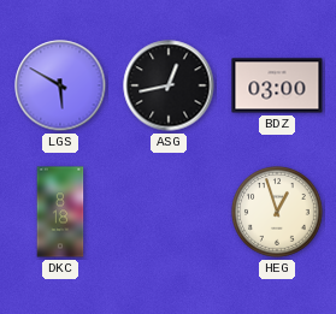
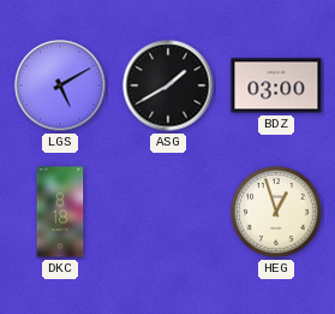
LGS: 5:50 -> 5:10 (60, 85)
ASG: 12:43 -> 1:40 (168, 85)
